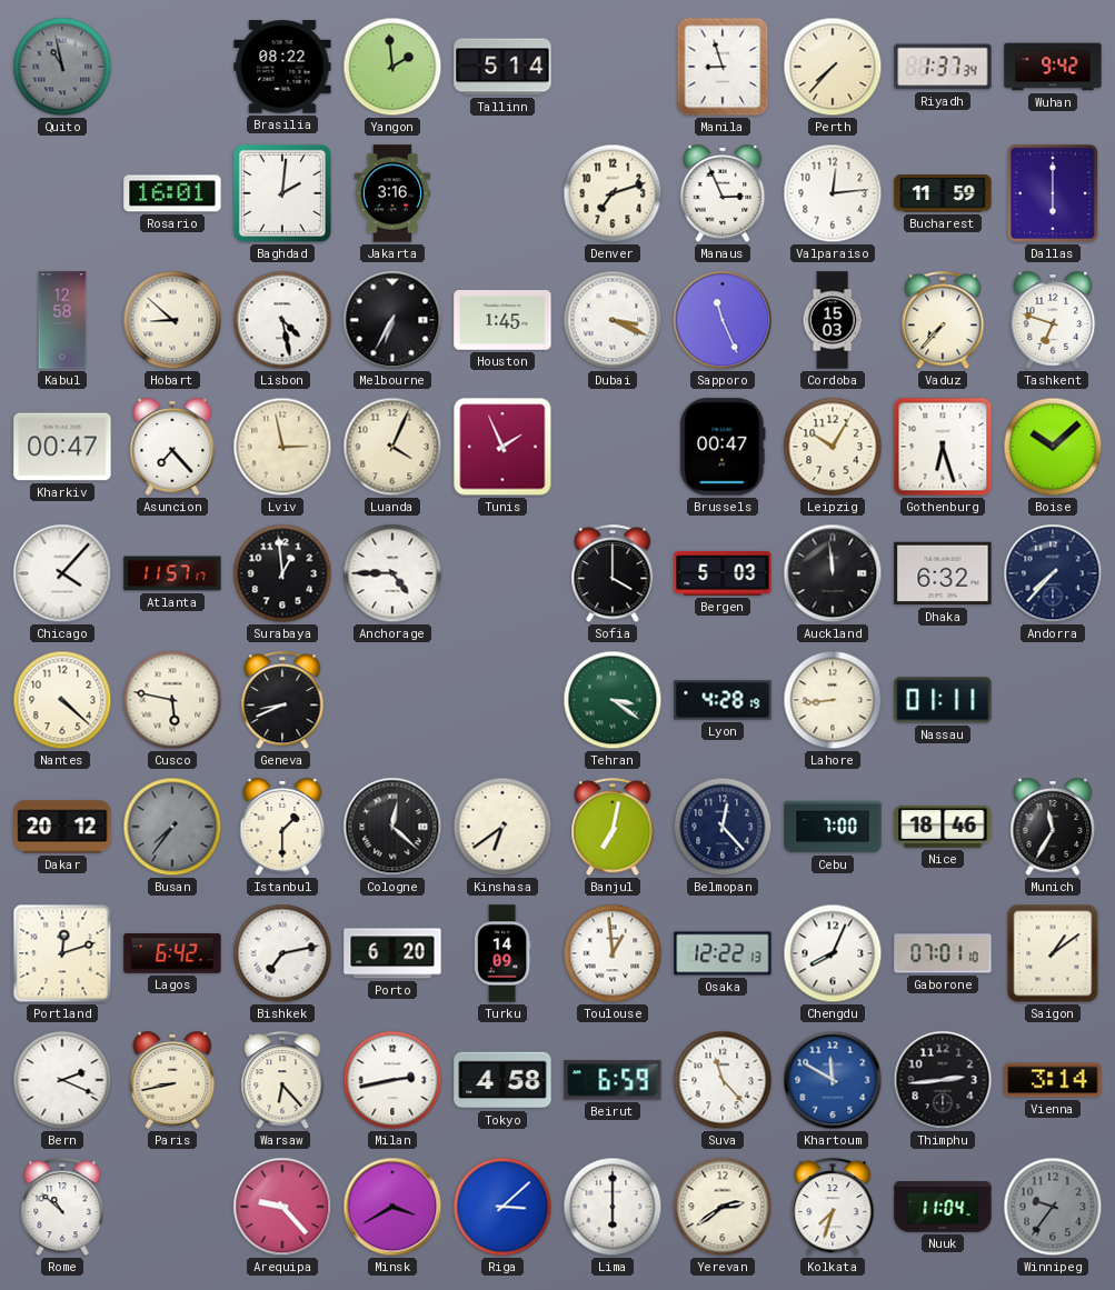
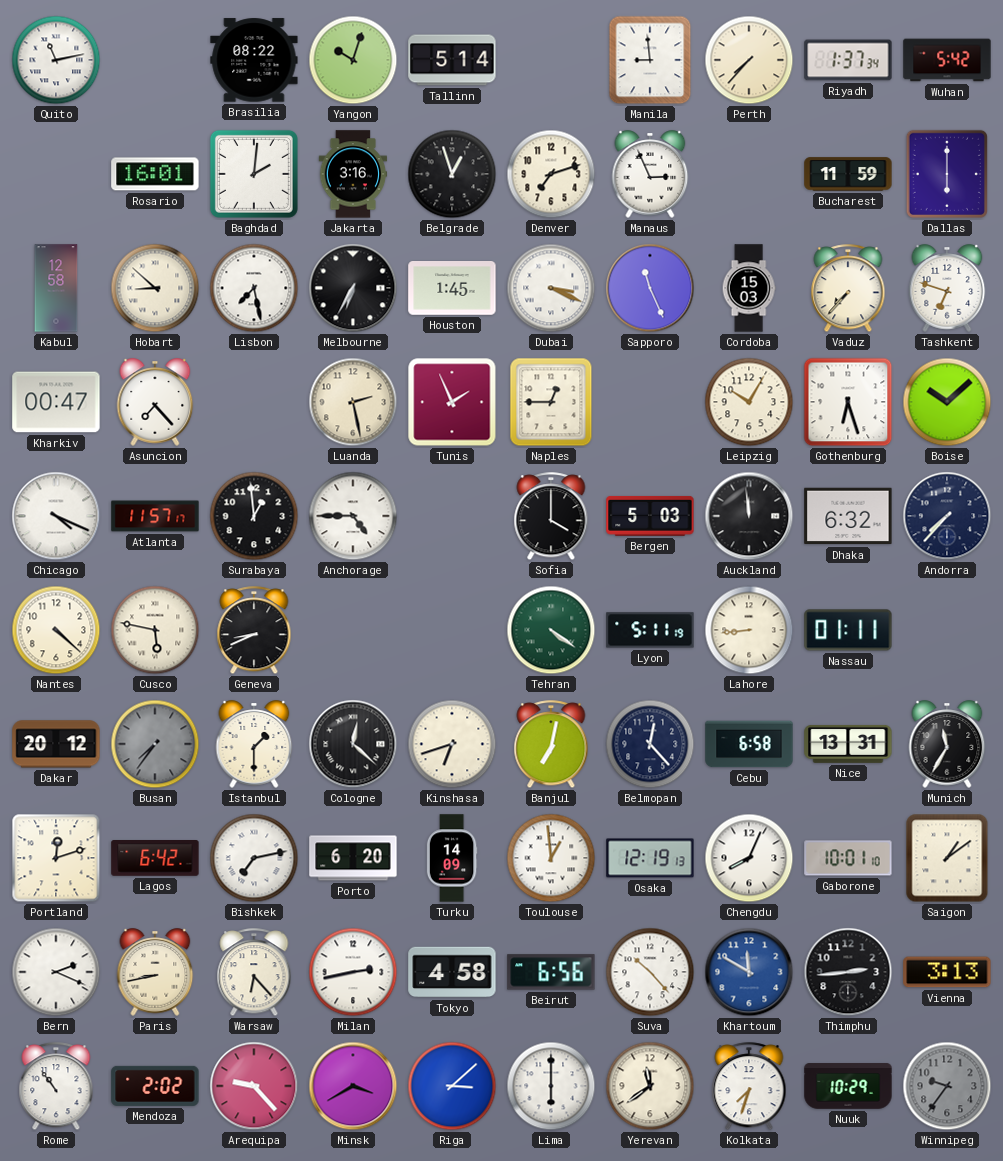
Quito: 10:58 -> 11:13 (56, 60)
Quito dial: grey -> white (56, 60)
Yangon: 1:59 -> 10:03 (353, 60)
Manila: 8:57 -> 8:59 (650, 60)
Wuhan: 9:42 -> 5:42 (947, 60)
Belgrade: none -> 12:57 (452, 174)
Valparaiso: 12:14 -> none (833, 193)
Lisbon: 4:28 -> 7:28 (254, 288)
Lviv: 2:58 -> none (282, 447)
Luanda: 4:04 -> 2:28 (353, 402)
Naples: none -> 12:45 (551, 402)
Brussels: 00:47 -> none (723, 447)
Chicago: 4:07 -> 4:19 (56, 516)
Tehran: 3:21 -> 4:21 (551, 630)
Lyon: 4:28 -> 5:11 (650, 630)
Kinshasa: 6:39 -> 6:42 (452, 744)
Cebu: 7:00 -> 6:58 (749, 744)
Nice: 18:46 -> 13:31 (848, 744)
Osaka: 12:22 -> 12:19 (650, 858)
Gaborone: 07:01 -> 10:01 (848, 858)
Beirut: 6:59 -> 6:56 (551, 972)
Suva: 11:23 -> 10:23 (650, 972)
Vienna: 3:14 -> 3:13 (947, 972)
Rome: 10:52 -> 10:54 (56, 1087)
Mendoza: none -> 2:02 (155, 1086)
Yerevan: 2:39 -> 11:39 (650, 1086)
Nuuk: 11:04 -> 10:29 (848, 1086)
